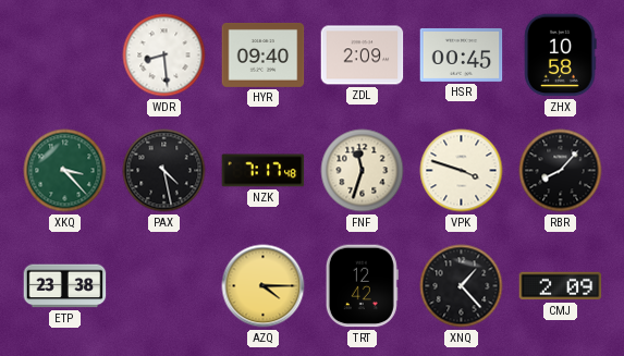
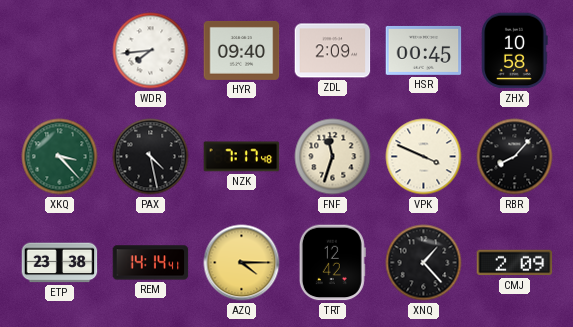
WDR: 8:29 -> 7:44 (151, 51)
VPK: 3:48 -> 3:49 (424, 157)
REM: none -> 14:14 (151, 263)
